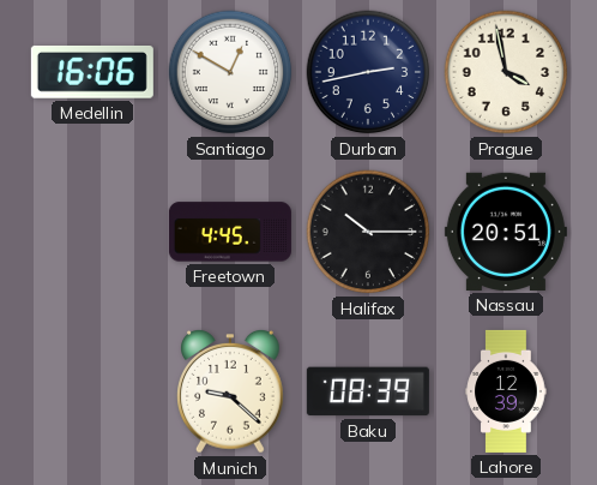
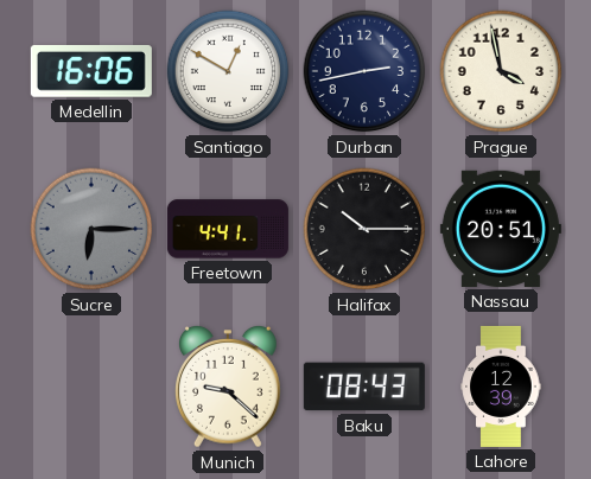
Sucre: none -> 6:15 (91, 229)
Freetown: 4:45 -> 4:41 (228, 229)
Baku: 08:39 -> 08:43 (364, 387)
